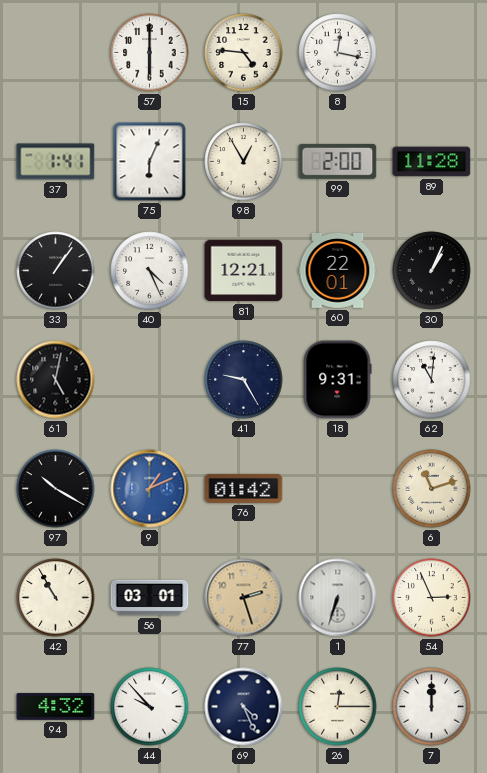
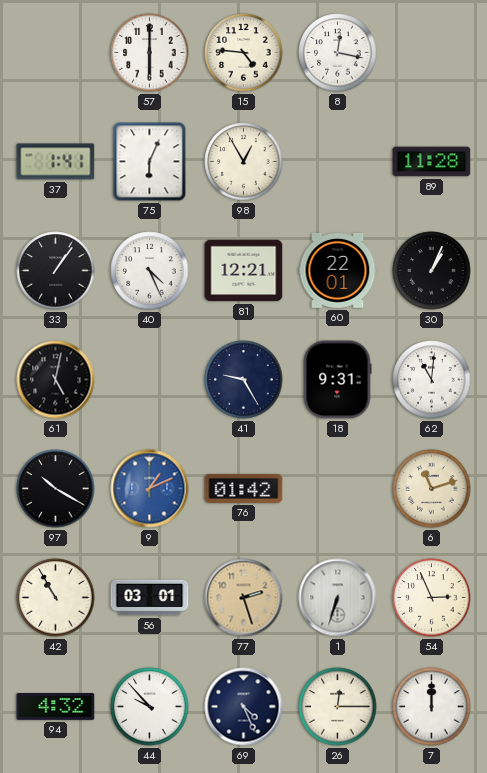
99: 2:00 -> none (338, 161)
